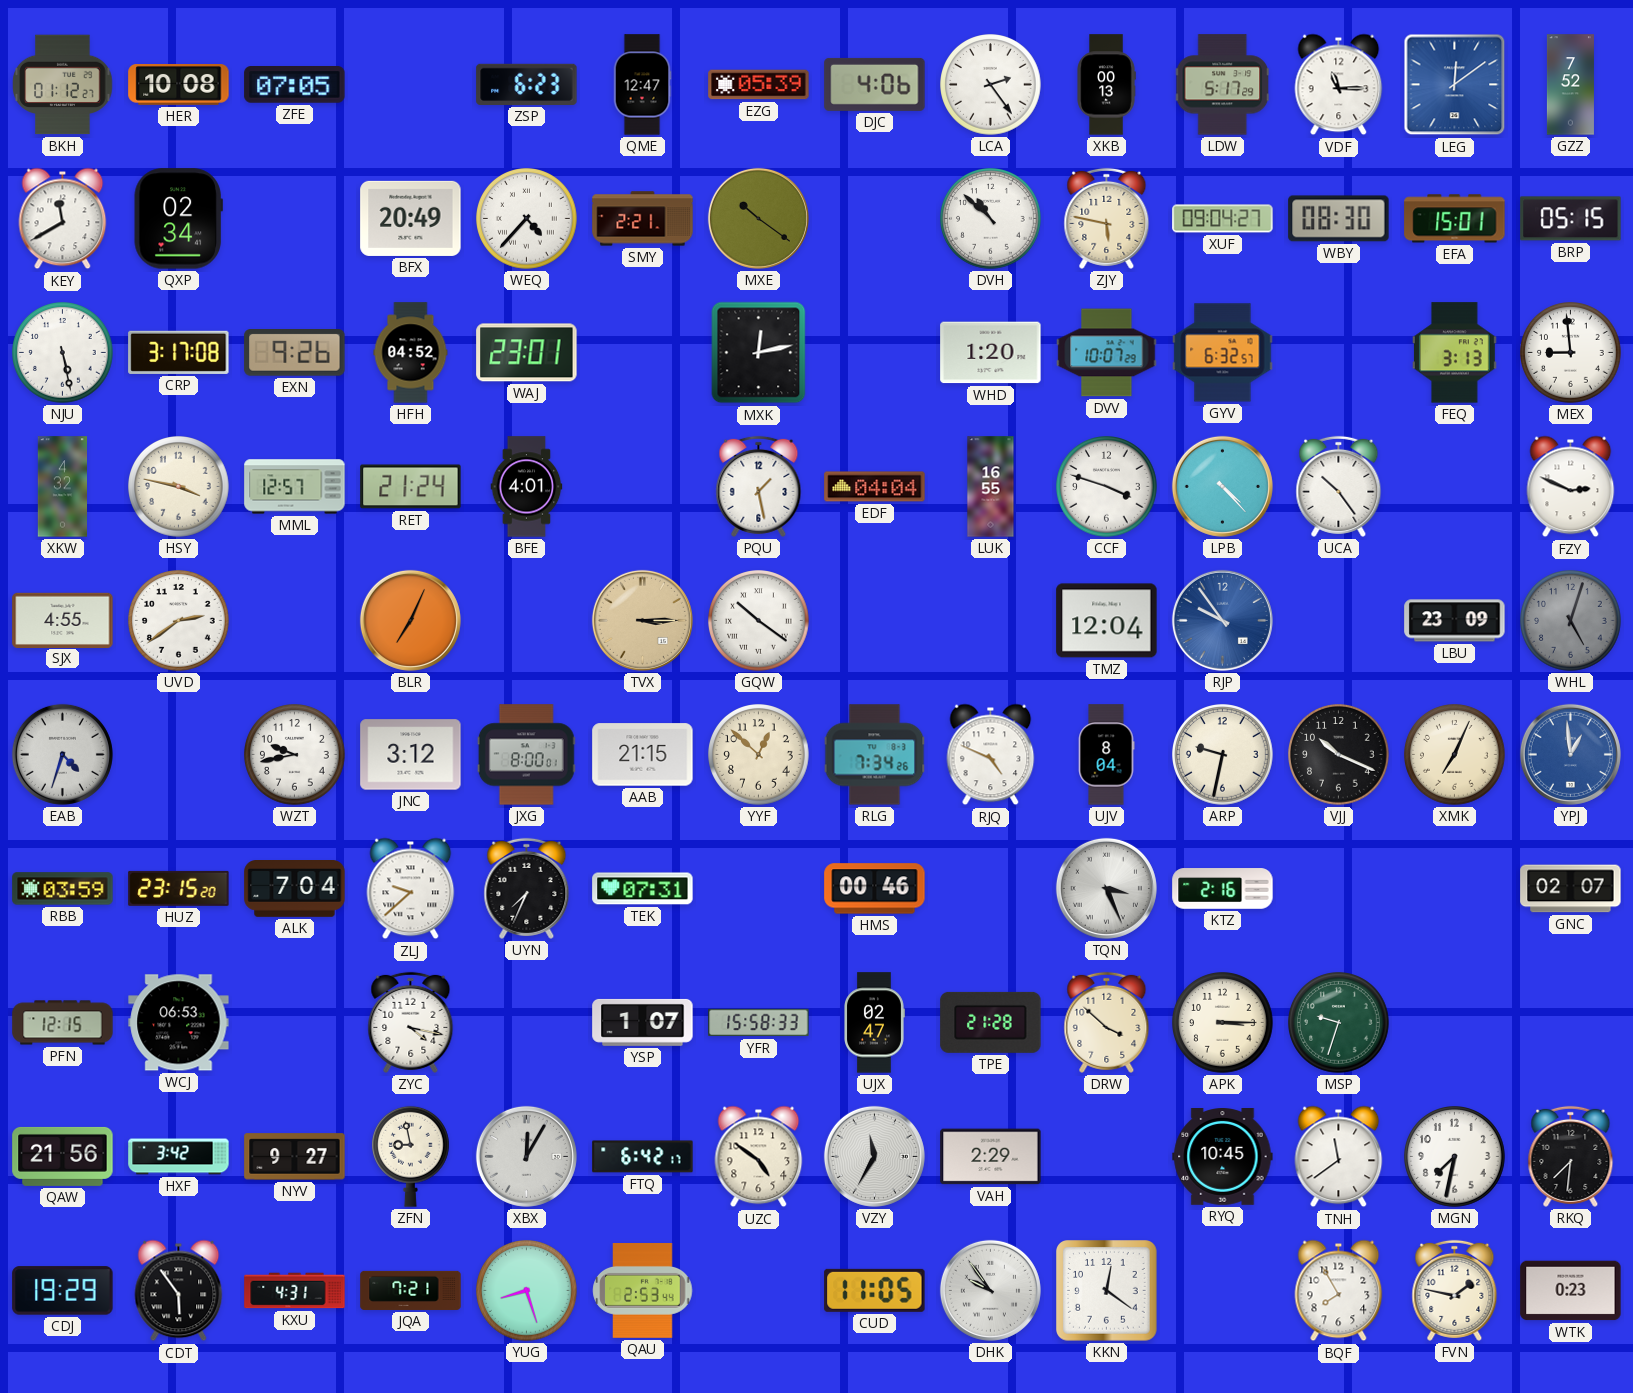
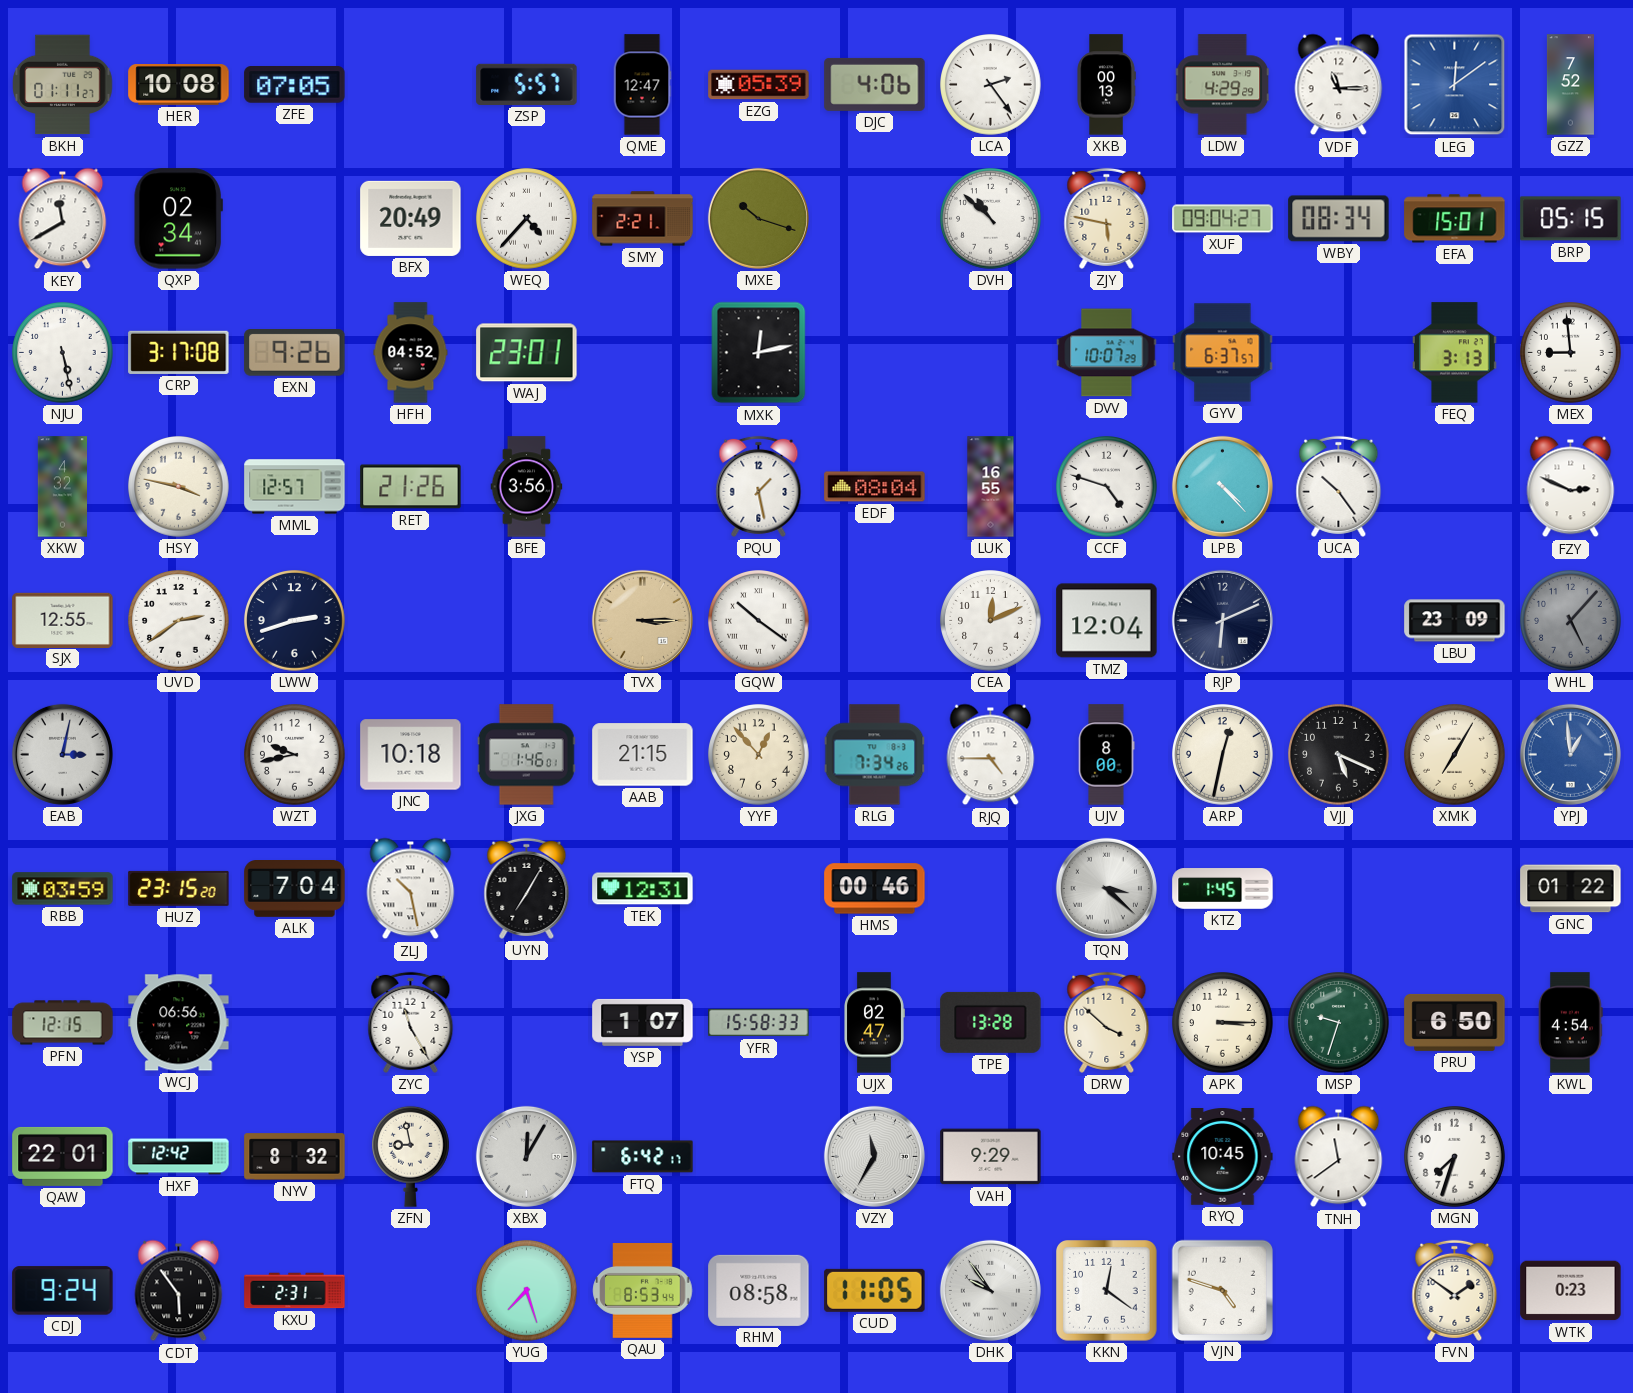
BKH: 01:12 -> 01:11 (63, 85)
ZSP: 6:23 -> 5:57 (527, 84)
LDW: 5:17 -> 4:29 (1223, 85)
MXE: 10:21 -> 10:18 (758, 218)
WBY: 08:30 -> 08:34 (1339, 219)
WHD: 1:20 -> none (991, 353)
GYV: 6:32 -> 6:37 (1223, 353)
RET: 21:24 -> 21:26 (411, 487)
BFE: 4:01 -> 3:56 (527, 487)
EDF: 04:04 -> 08:04 (875, 487)
CCF: 3:48 -> 4:48 (1107, 487)
SJX: 4:55 -> 12:55 (63, 620)
LWW: none -> 2:42 (295, 621)
BLR: 7:04 -> none (410, 620)
CEA: none -> 12:11 (991, 621)
RJP: 9:54 -> 6:11 (1222, 620)
RJP dial: blue -> navy (1222, 620)
WHL: 5:03 -> 5:07 (1571, 621)
EAB: 4:33 -> 3:02 (62, 754)
JNC: 3:12 -> 10:18 (411, 755)
JXG: 8:00 -> 1:46 (526, 755)
YYF: 12:52 -> 12:53 (759, 755)
RJQ: 4:49 -> 4:45 (991, 755)
UJV: 8:04 -> 8:00 (1106, 755)
ARP: 9:32 -> 12:32 (1223, 755)
VJJ: 10:19 -> 5:19 (1339, 755)
XMK: 7:04 -> 7:05 (1455, 755)
ZLJ: 9:38 -> 10:28 (411, 889)
UYN: 7:34 -> 7:05 (527, 888)
TEK: 07:31 -> 12:31 (643, 889)
TQN: 3:26 -> 3:22 (1106, 888)
KTZ: 2:16 -> 1:45 (1223, 889)
GNC: 02:07 -> 01:22 (1571, 889)
WCJ: 06:53 -> 06:56 (179, 1023)
ZYC: 4:17 -> 11:25 (411, 1022)
TPE: 21:28 -> 13:28 (991, 1022)
PRU: none -> 6:50 (1455, 1022)
KWL: none -> 4:54 (1571, 1023)
QAW: 21:56 -> 22:01 (63, 1156)
HXF: 3:42 -> 12:42 (179, 1157)
NYV: 9:27 -> 8:32 (295, 1157)
UZC: 4:51 -> none (759, 1157)
VAH: 2:29 -> 9:29 (991, 1157)
MGN: 7:32 -> 7:33 (1455, 1157)
RKQ: 7:31 -> none (1571, 1156)
CDJ: 19:29 -> 9:24 (63, 1291)
KXU: 4:31 -> 2:31 (295, 1291)
JQA: 7:21 -> none (411, 1290)
YUG: 8:27 -> 7:27 (527, 1291)
QAU: 2:53 -> 8:53 (643, 1291)
RHM: none -> 08:58 (759, 1290)
VJN: none -> 4:48 (1222, 1290)
BQF: 7:55 -> none (1339, 1291)
FVN: 1:47 -> 1:51 (1455, 1290)
